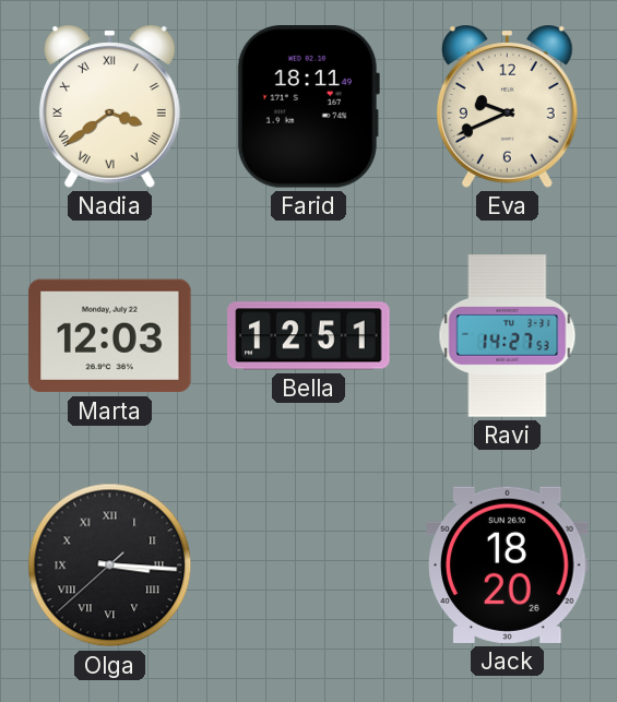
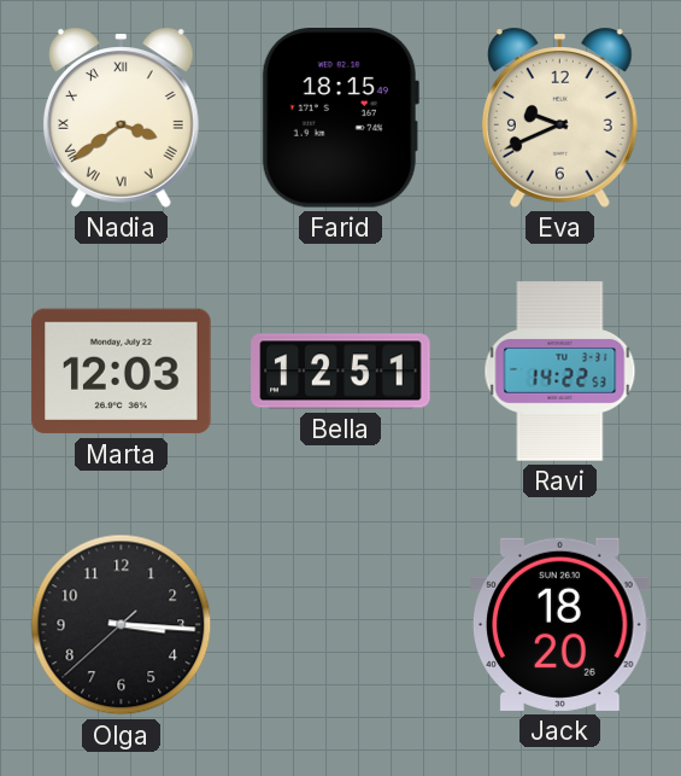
Farid: 18:11 -> 18:15 (340, 118)
Ravi: 14:27 -> 14:22 (560, 372)
Olga numerals: Roman -> Arabic (122, 625)
